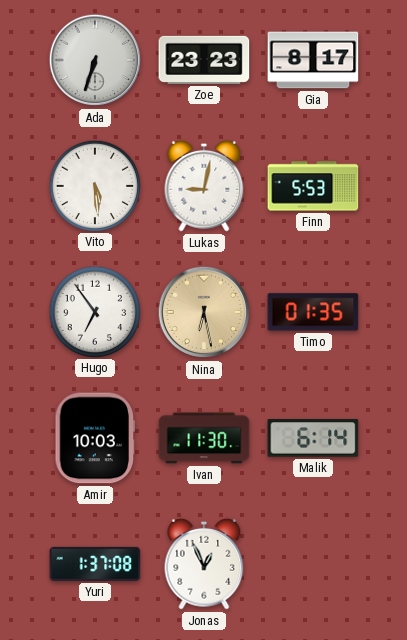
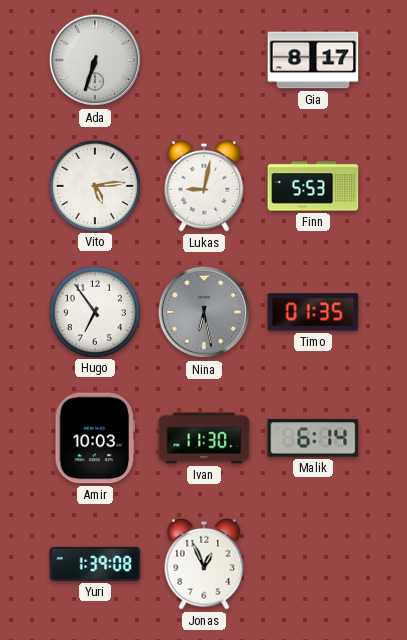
Zoe: 23:23 -> none (204, 60)
Vito: 5:29 -> 5:14 (94, 185)
Nina dial: champagne -> grey (204, 312)
Yuri: 1:37 -> 1:39 (95, 564)
